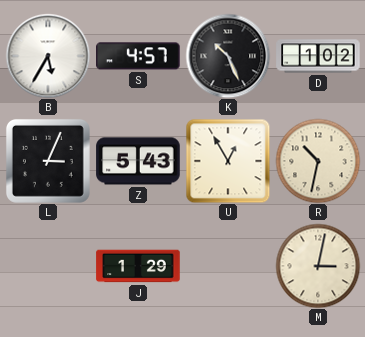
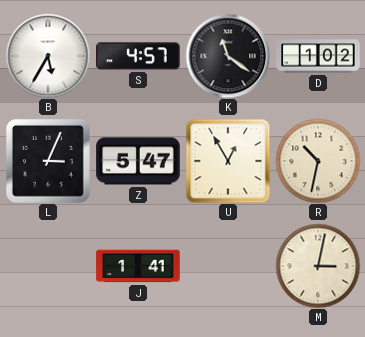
K: 10:26 -> 11:21 (228, 56)
Z: 5:43 -> 5:47 (138, 161)
J: 1:29 -> 1:41 (138, 266)
